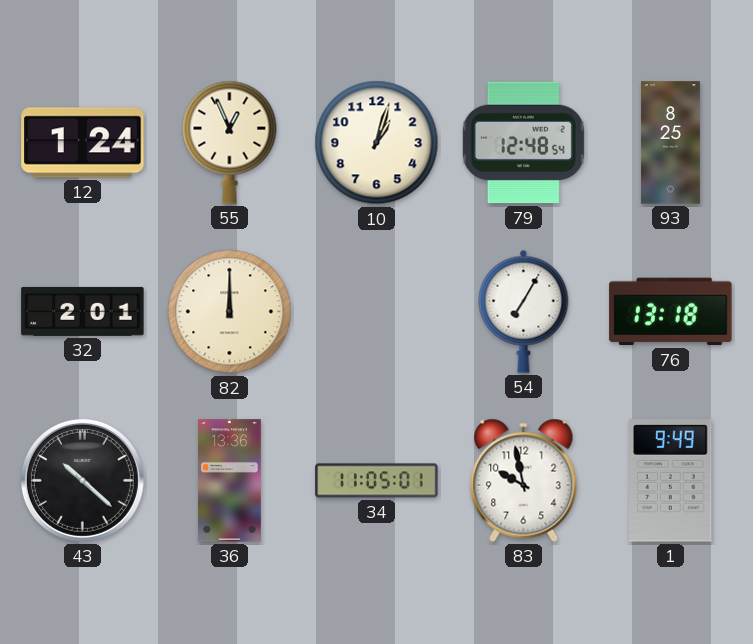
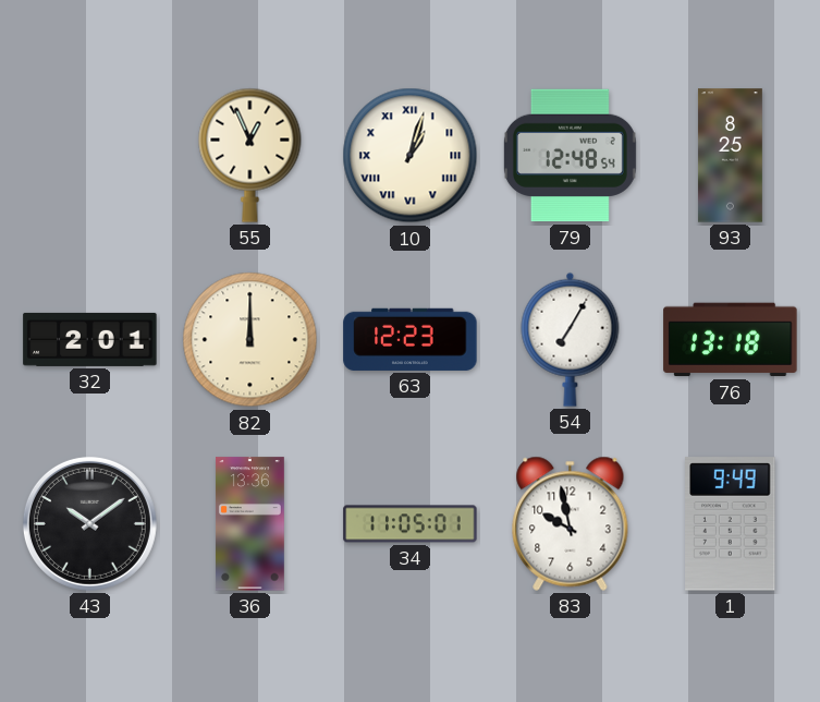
12: 1:24 -> none (83, 143)
10 numerals: Arabic -> Roman (411, 156)
63: none -> 12:23 (411, 339)
43: 10:22 -> 10:09 (89, 523)
